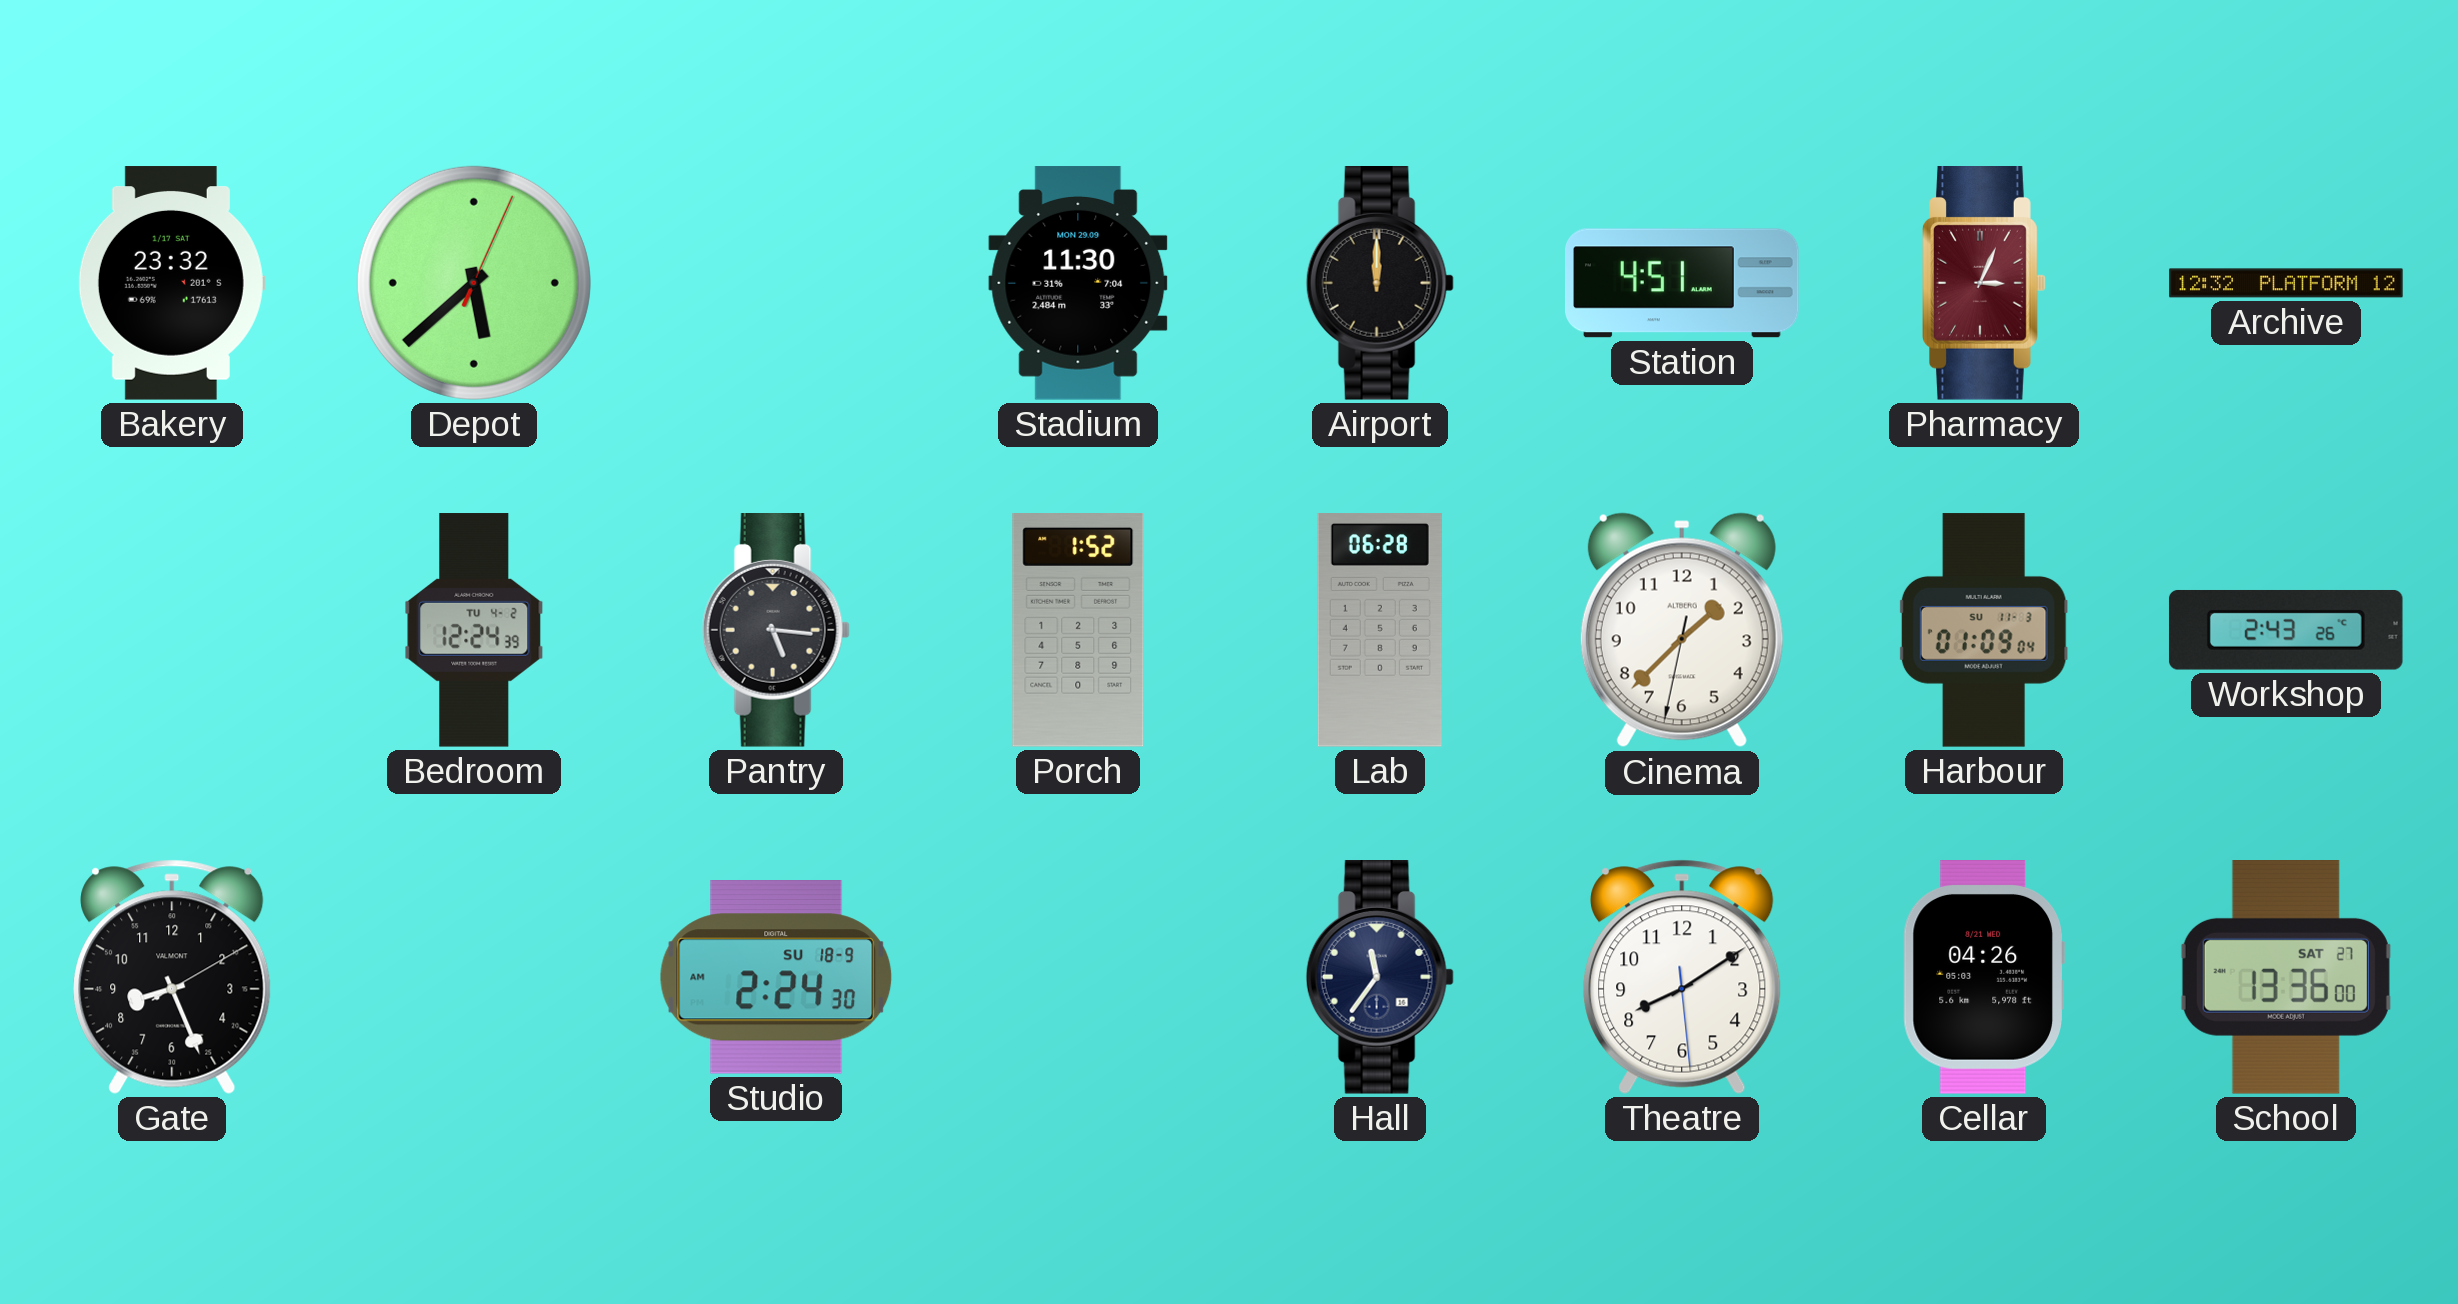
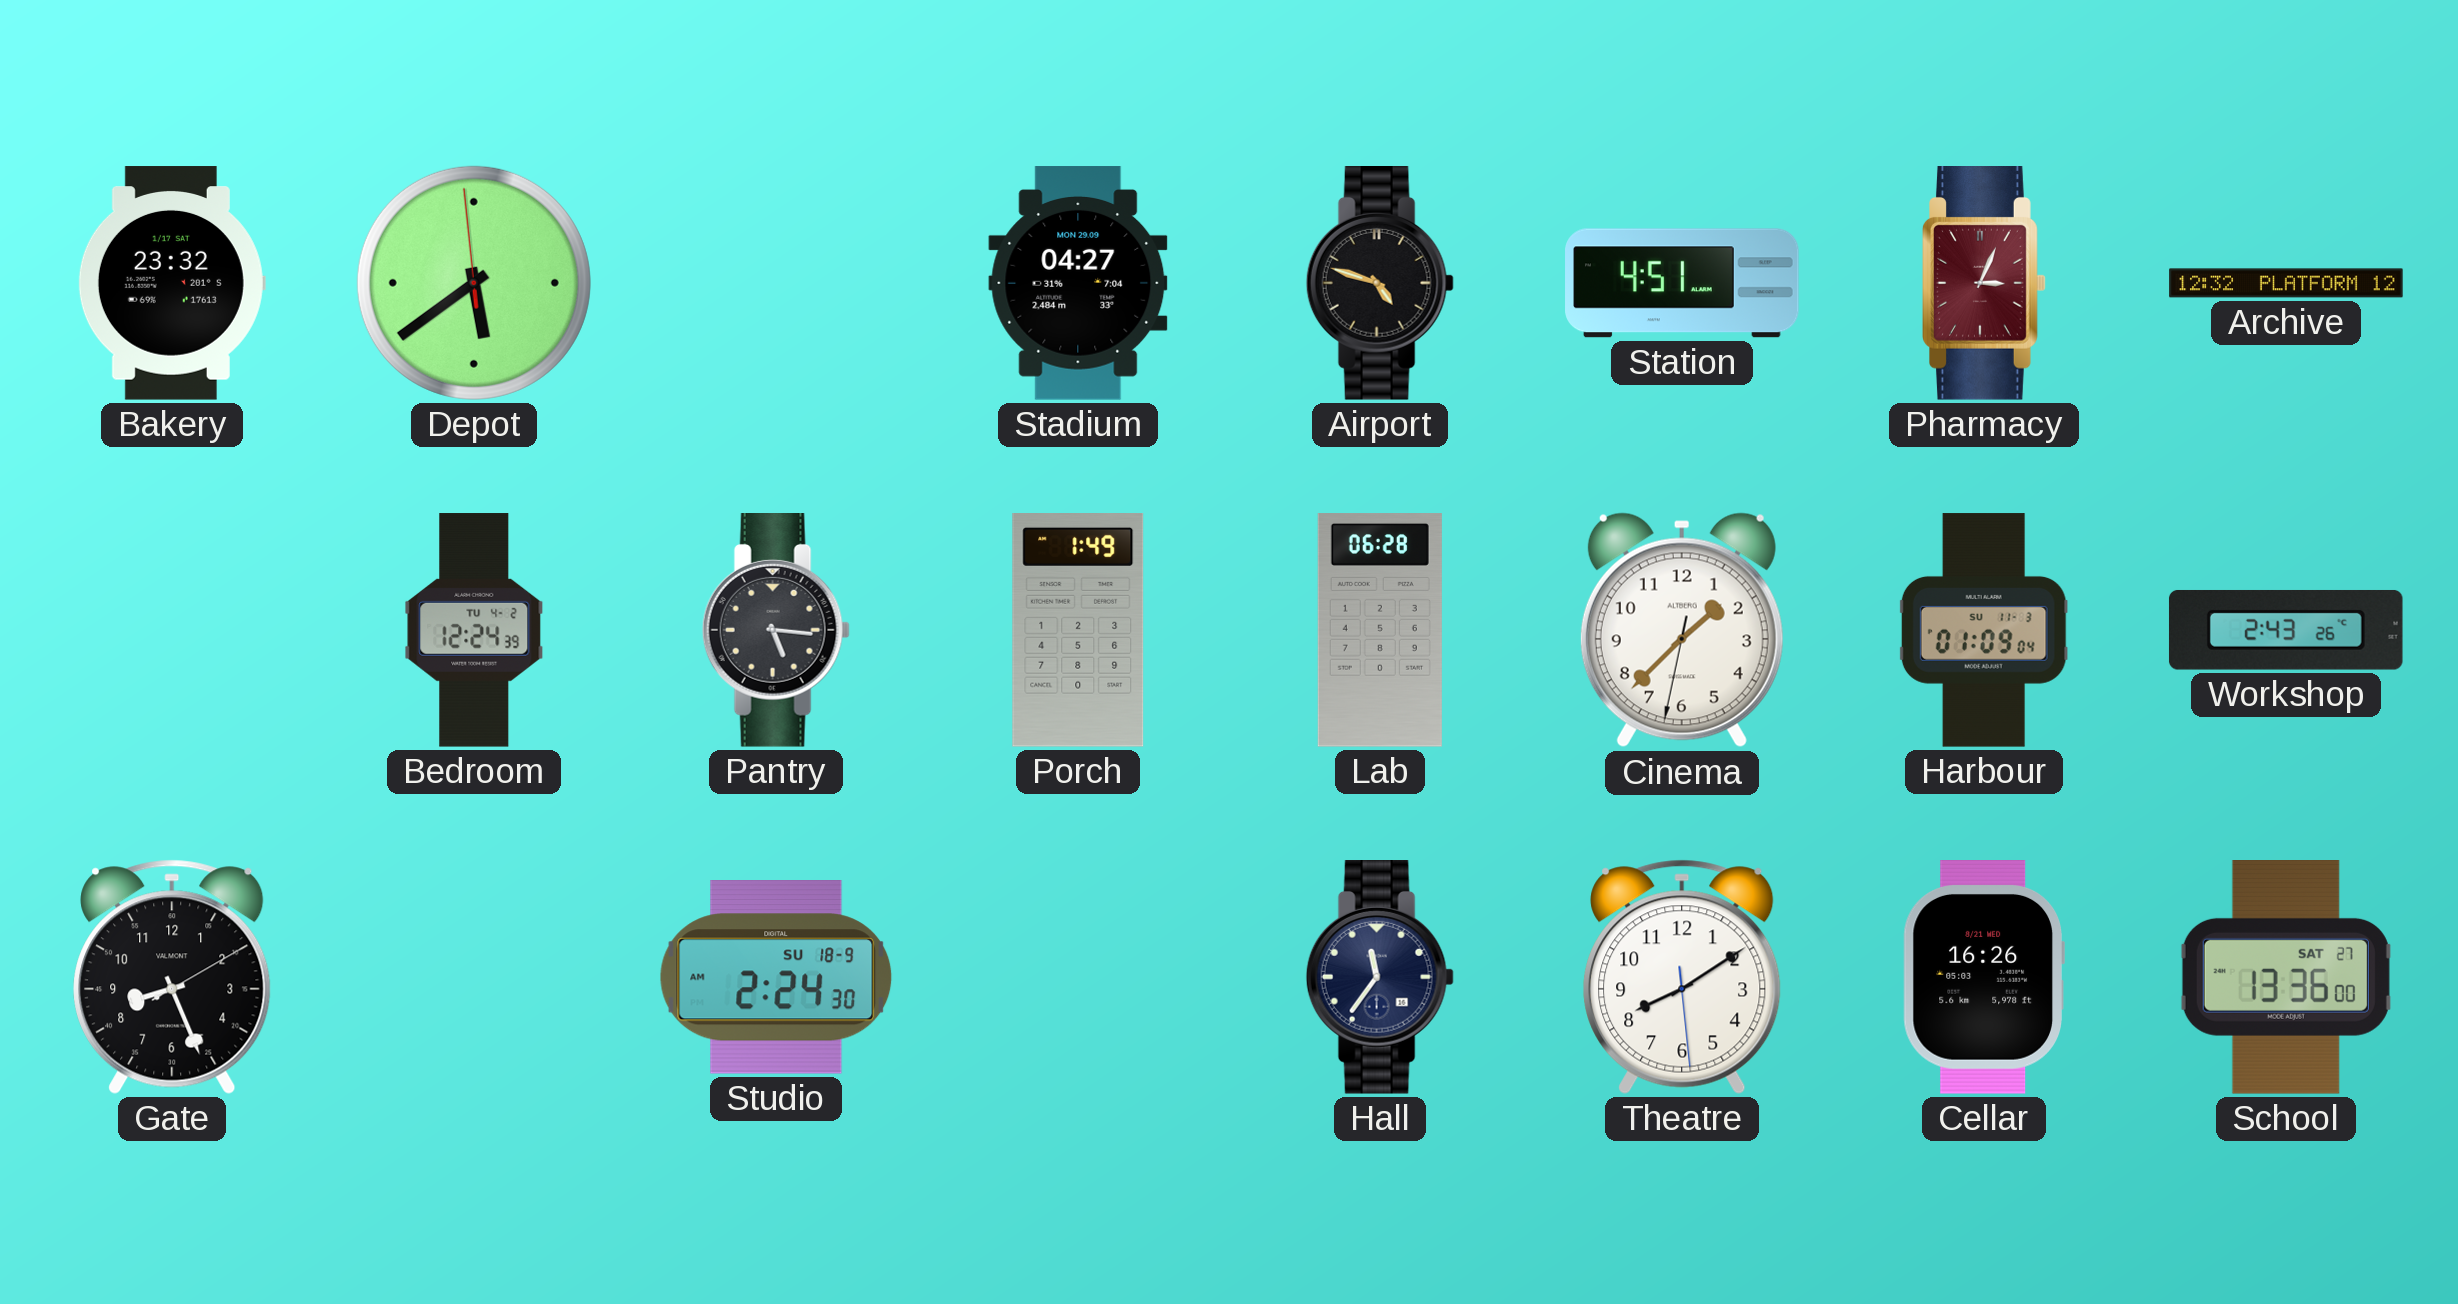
Depot: 5:38:04 -> 5:38:59 (474, 283)
Stadium: 11:30 -> 04:27 (1078, 283)
Airport: 12:00 -> 4:48 (1380, 284)
Porch: 1:52 -> 1:49 (1078, 631)
Cellar: 04:26 -> 16:26 (1984, 978)
